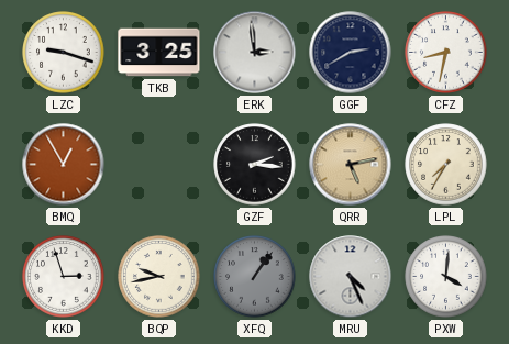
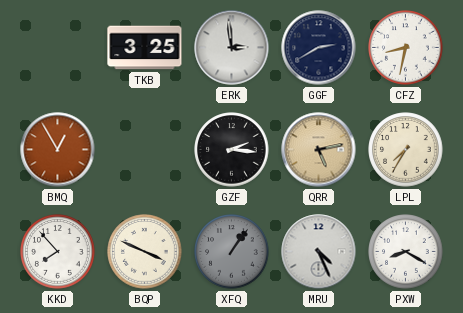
LZC: 9:18 -> none (64, 53)
KKD: 2:57 -> 7:53 (58, 252)
BQP: 9:43 -> 3:49 (145, 252)
PXW: 4:01 -> 8:20 (406, 252)
